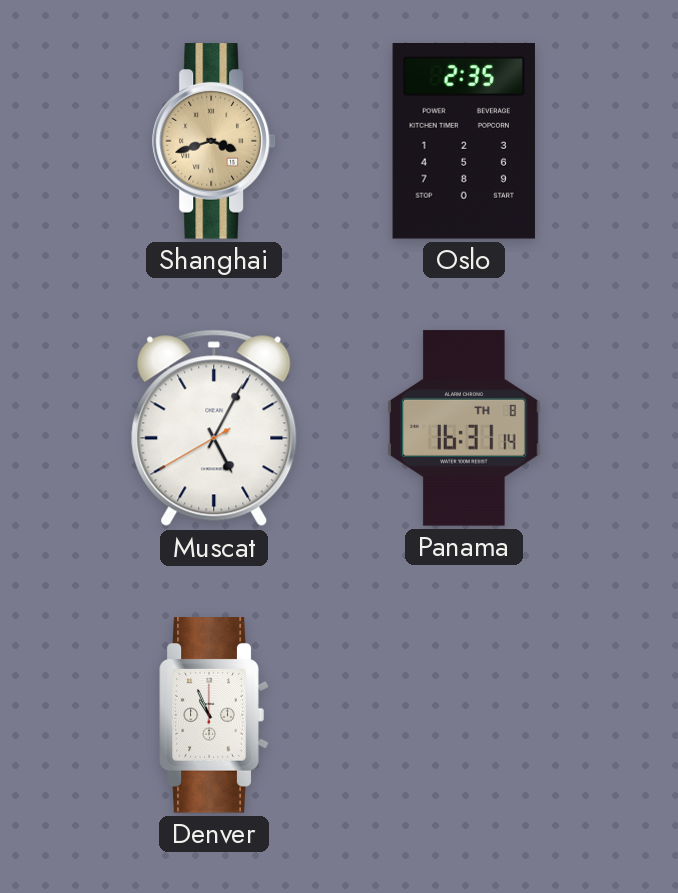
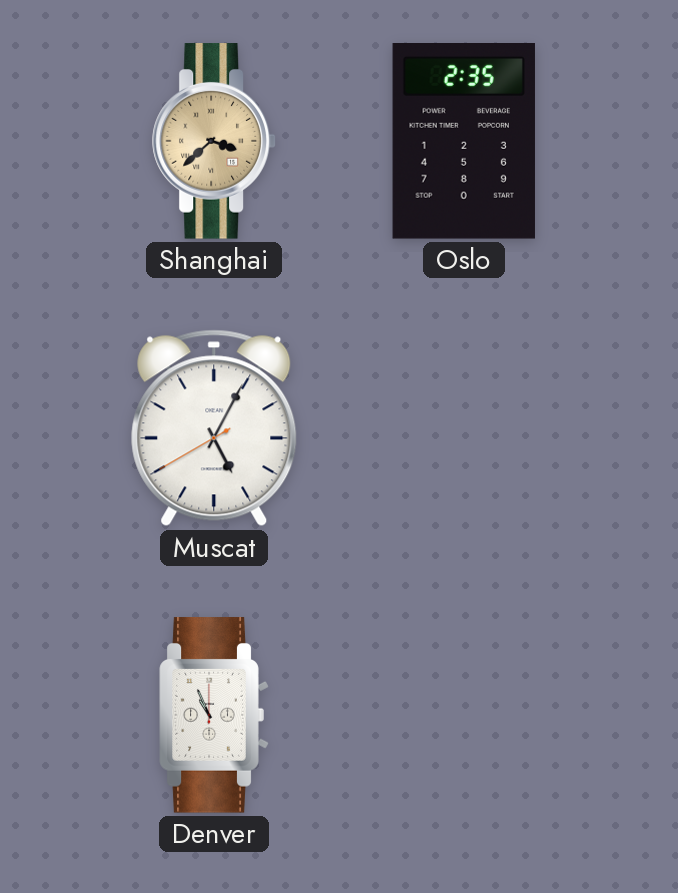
Shanghai: 3:42 -> 3:38 (214, 141)
Panama: 16:31 -> none (464, 428)
